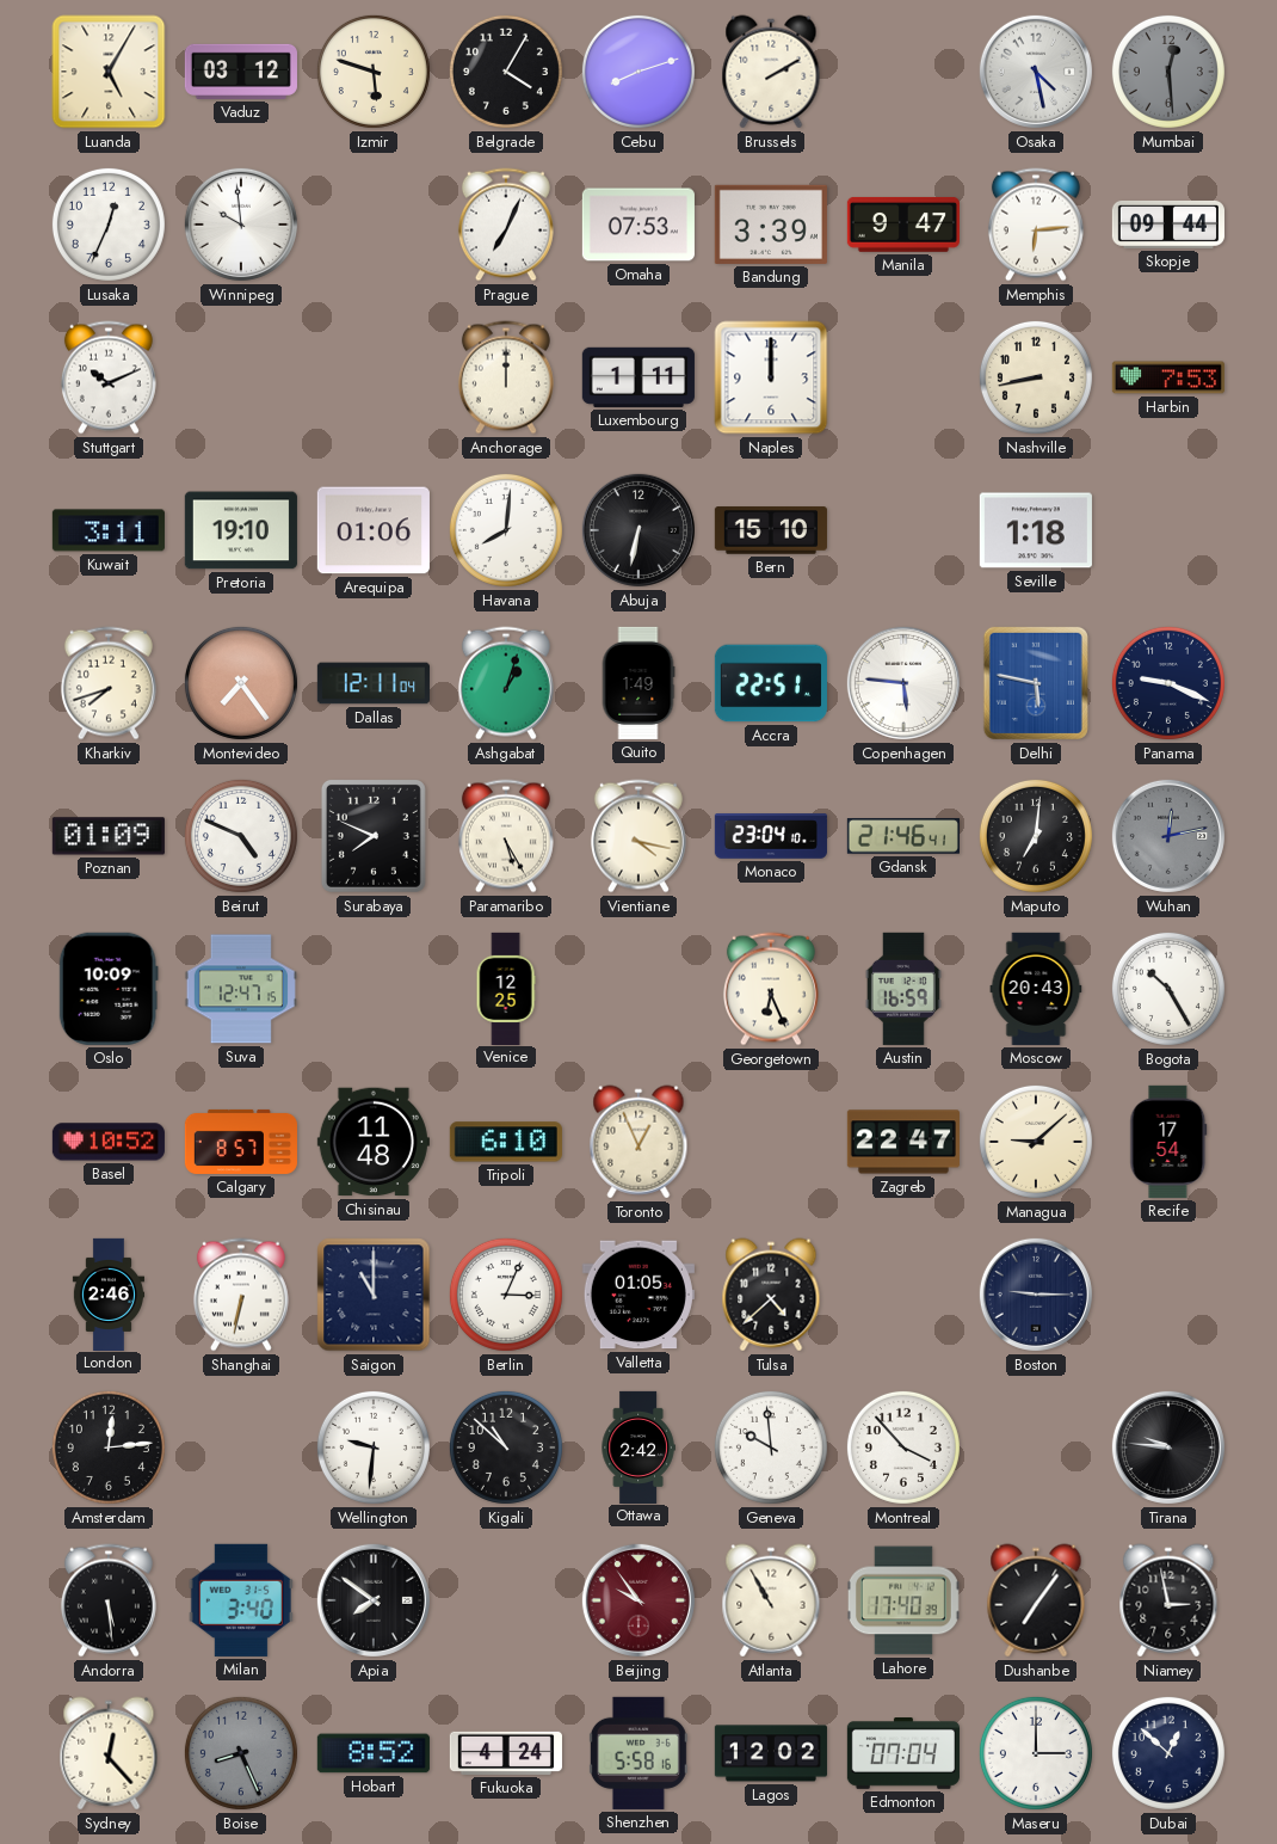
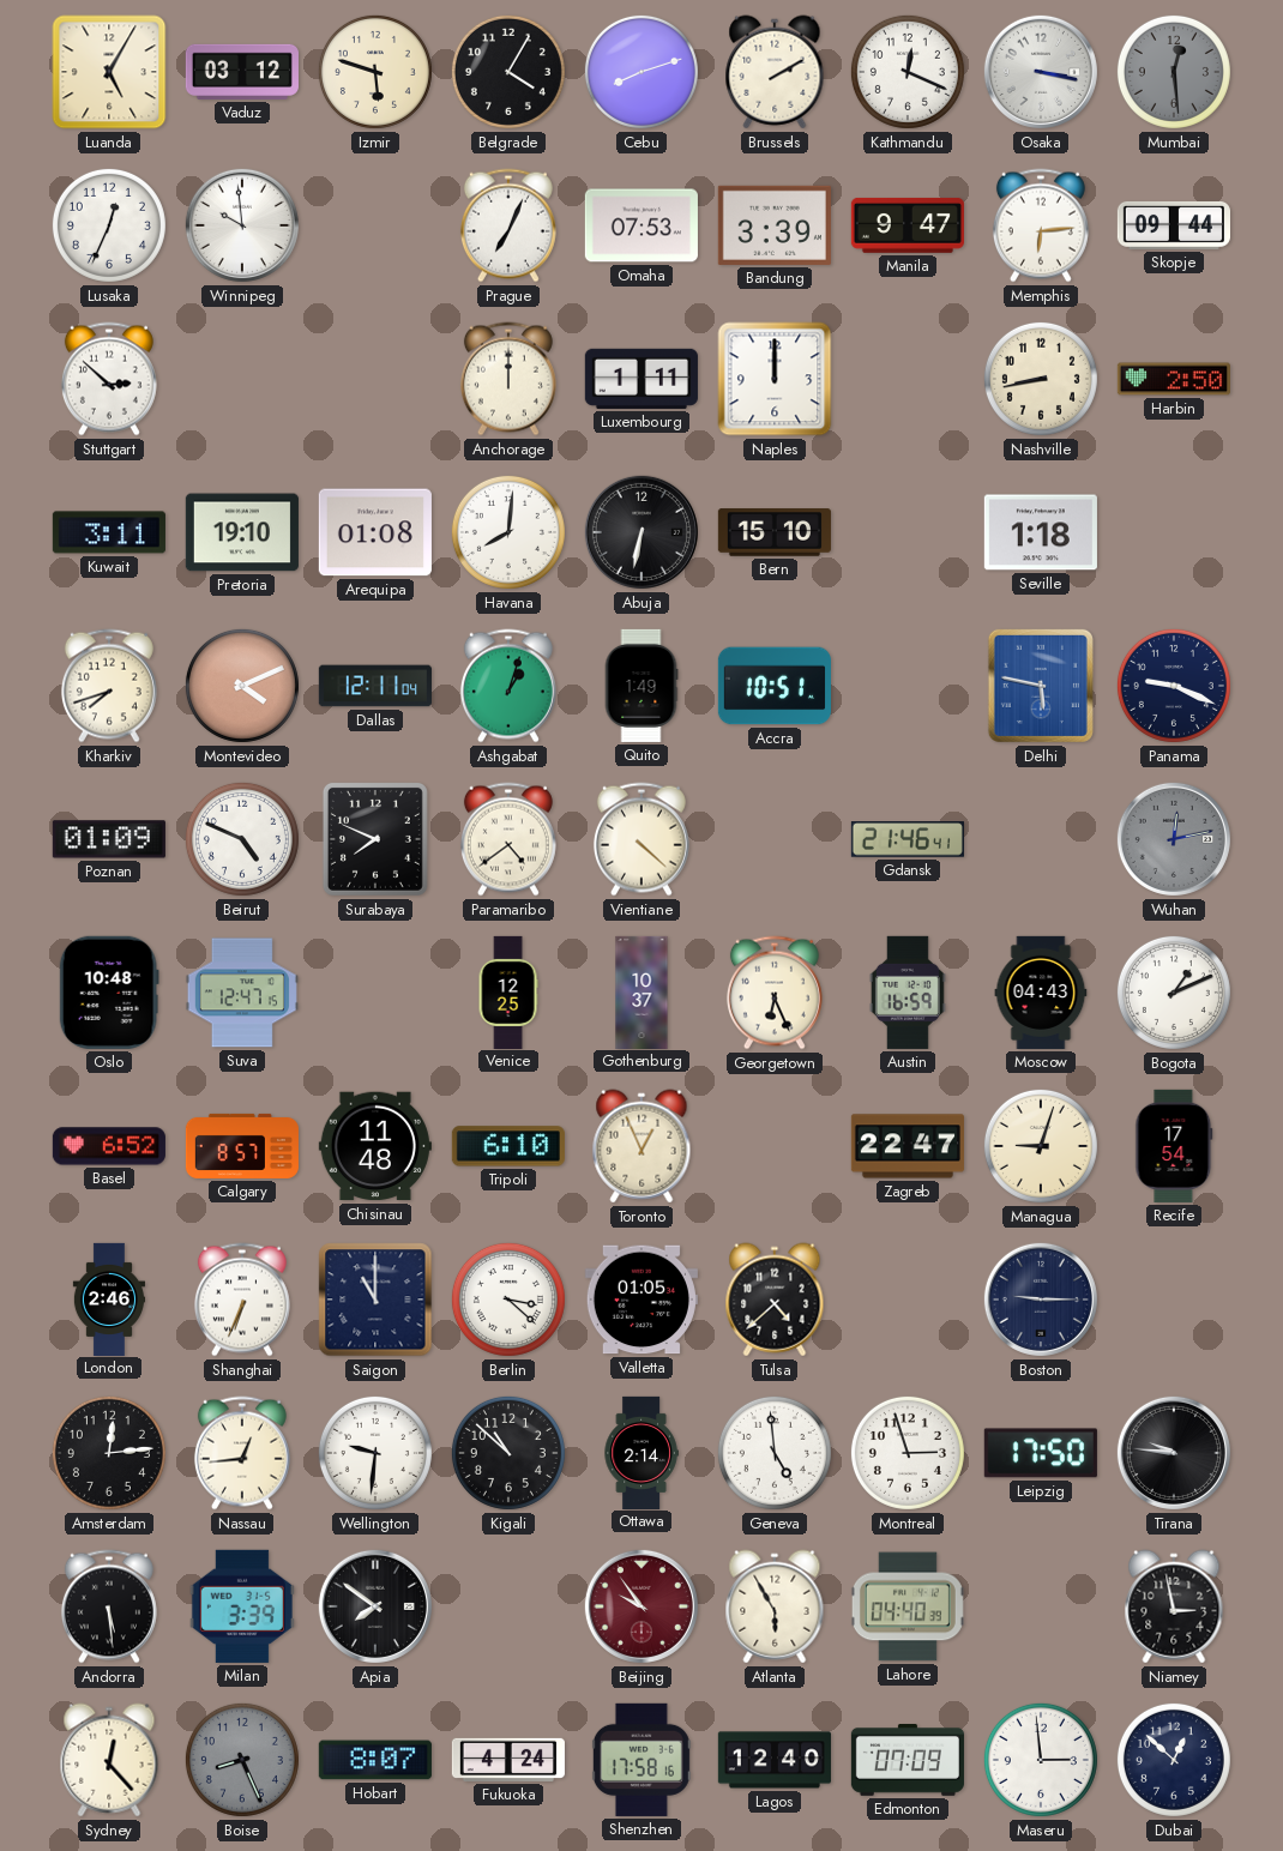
Kathmandu: none -> 12:19 (908, 72)
Osaka: 4:28 -> 3:17 (1041, 72)
Stuttgart: 10:11 -> 2:52 (109, 379)
Harbin: 7:53 -> 2:50 (1174, 379)
Arequipa: 01:06 -> 01:08 (375, 532)
Montevideo: 7:24 -> 4:11 (242, 686)
Accra: 22:51 -> 10:51 (775, 686)
Copenhagen: 5:46 -> none (903, 683)
Paramaribo: 5:25 -> 4:39 (508, 839)
Vientiane: 4:17 -> 4:22 (641, 839)
Monaco: 23:04 -> none (771, 836)
Maputo: 7:01 -> none (1036, 836)
Oslo: 10:09 -> 10:48 (109, 993)
Gothenburg: none -> 10:37 (641, 991)
Moscow: 20:43 -> 04:43 (1041, 993)
Bogota: 10:25 -> 1:11 (1174, 993)
Basel: 10:52 -> 6:52 (109, 1146)
Managua: 9:08 -> 9:03 (1041, 1146)
Shanghai: 6:32 -> 6:34 (242, 1300)
Berlin: 3:04 -> 3:22 (508, 1300)
Nassau: none -> 12:44 (242, 1453)
Ottawa: 2:42 -> 2:14 (641, 1452)
Geneva: 9:59 -> 4:59 (775, 1453)
Montreal: 3:53 -> 2:57 (908, 1453)
Leipzig: none -> 17:50 (1041, 1453)
Milan: 3:40 -> 3:39 (242, 1606)
Atlanta: 10:55 -> 5:55 (775, 1606)
Lahore: 17:40 -> 04:40 (908, 1606)
Dushanbe: 7:06 -> none (1036, 1600)
Hobart: 8:52 -> 8:07 (375, 1760)
Shenzhen: 5:58 -> 17:58 (641, 1760)
Lagos: 12:02 -> 12:40 (775, 1760)
Edmonton: 07:04 -> 07:09 (908, 1761)
Maseru: 3:00 -> 2:59 (1041, 1760)
